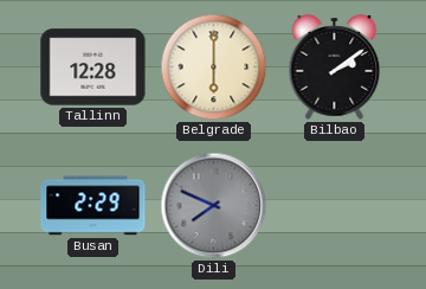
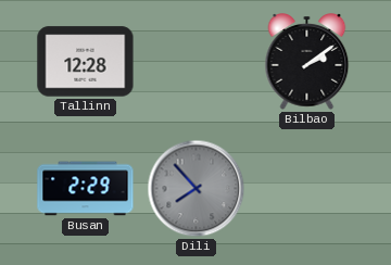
Belgrade: 6:00 -> none (214, 68)
Dili: 7:49 -> 7:53 (197, 189)
